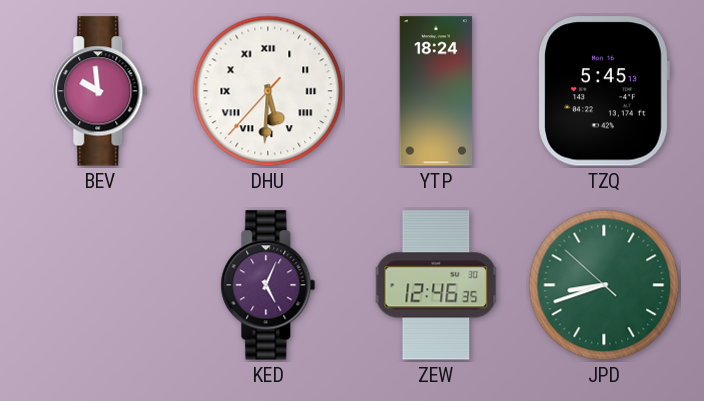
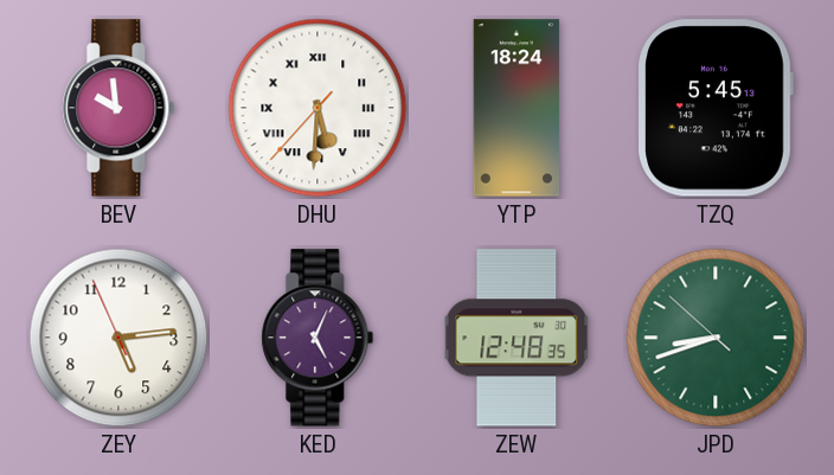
ZEY: none -> 5:13 (118, 338)
ZEW: 12:46 -> 12:48 (517, 338)
